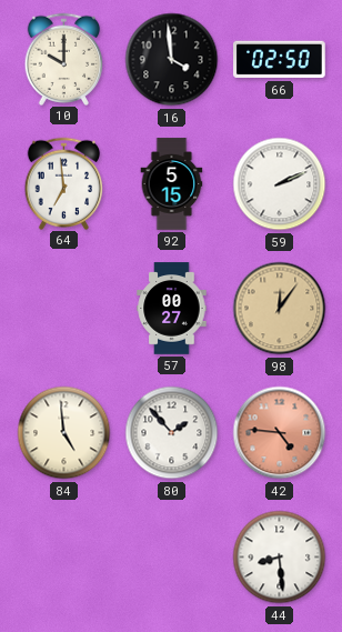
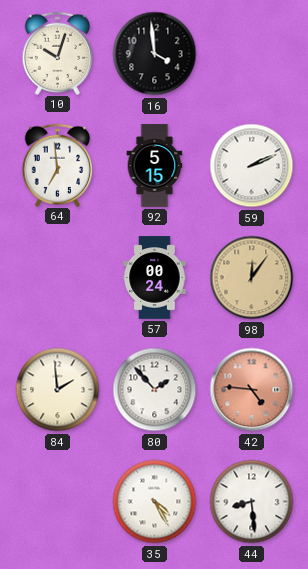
10: 10:00 -> 10:03 (58, 53)
66: 02:50 -> none (280, 60)
57: 00:27 -> 00:24 (155, 278)
84: 4:59 -> 1:59 (58, 390)
35: none -> 4:25 (155, 502)
